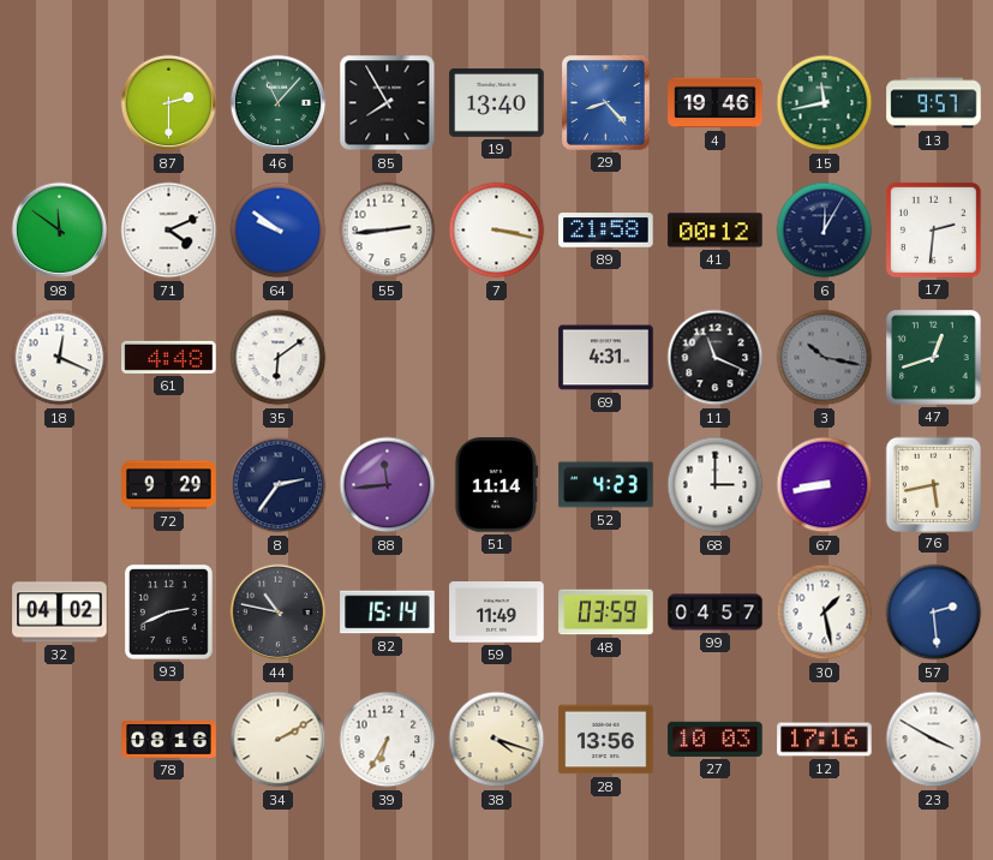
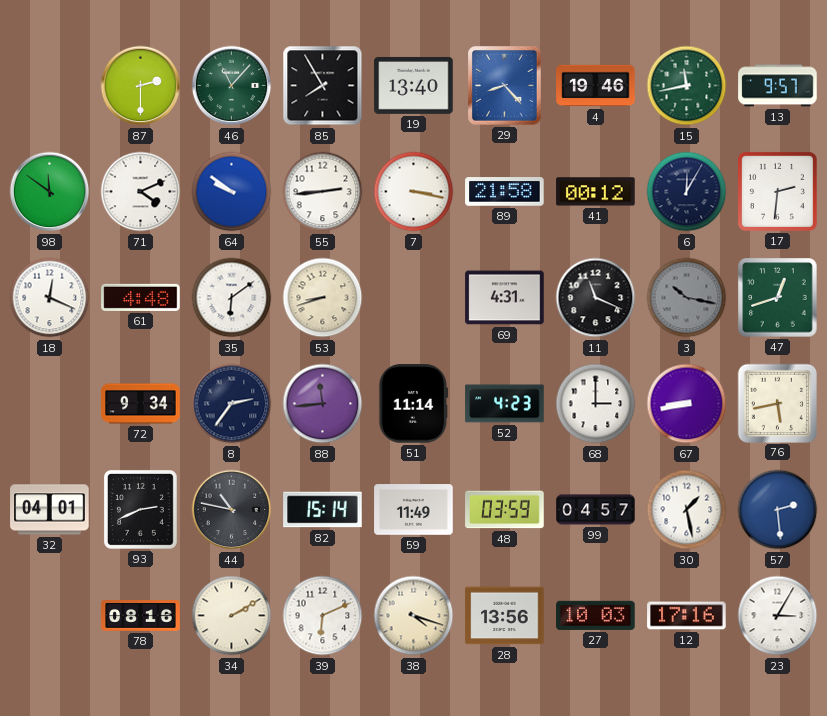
53: none -> 8:42 (323, 298)
72: 9:29 -> 9:34 (141, 404)
32: 04:02 -> 04:01 (50, 510)
39: 6:35 -> 6:11 (323, 616)
23: 3:50 -> 3:05 (778, 616)
